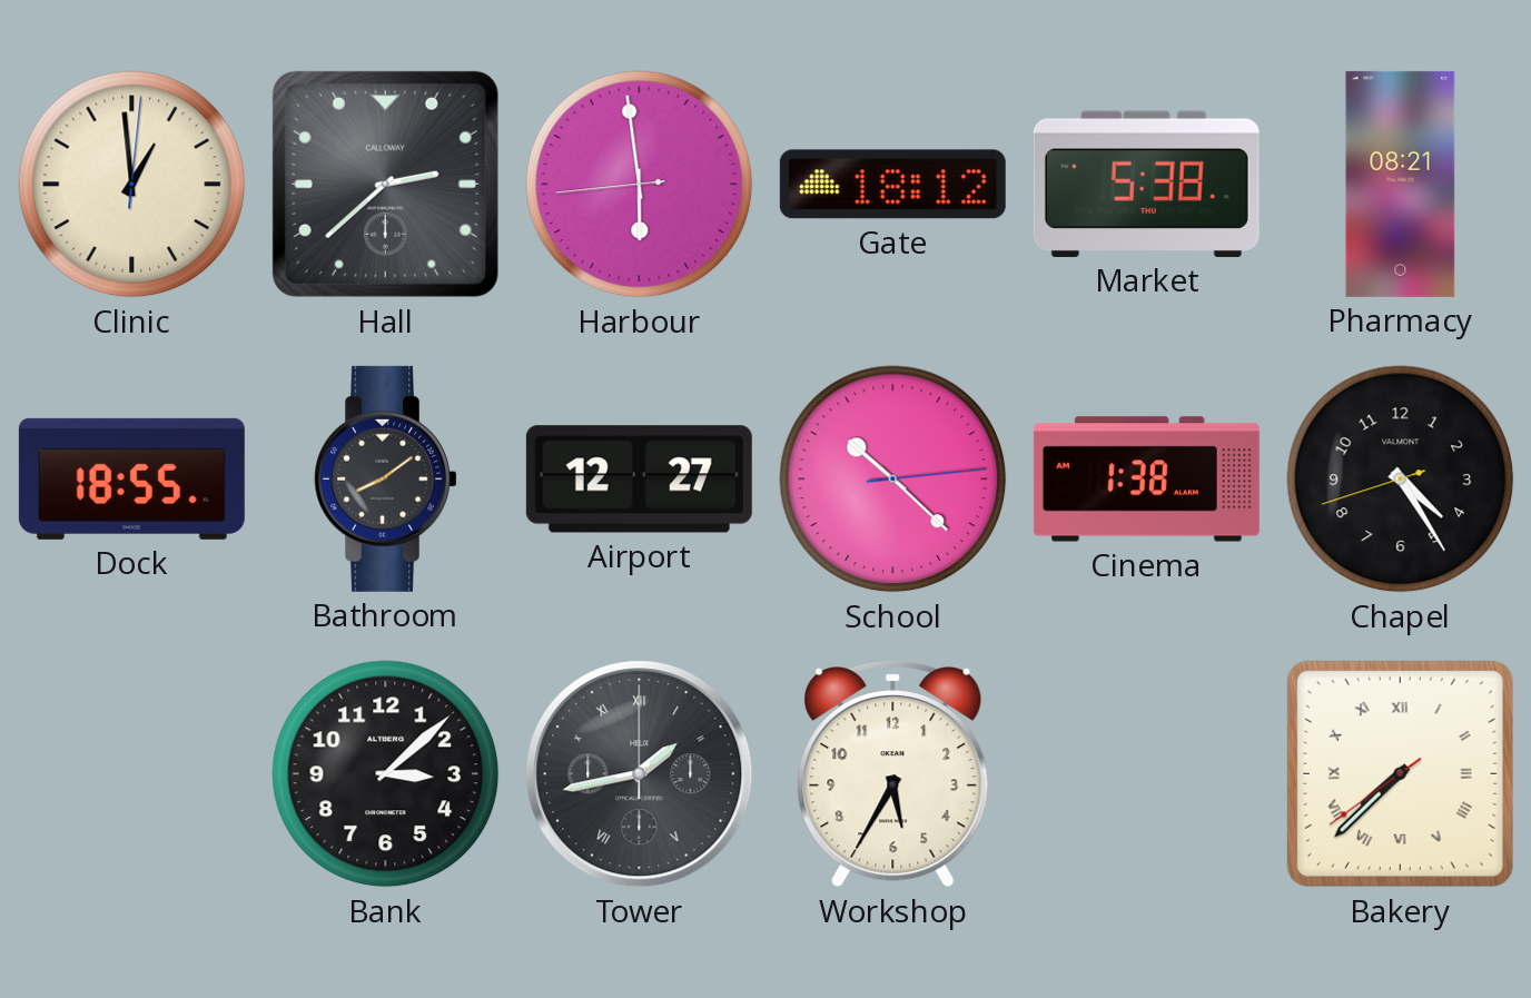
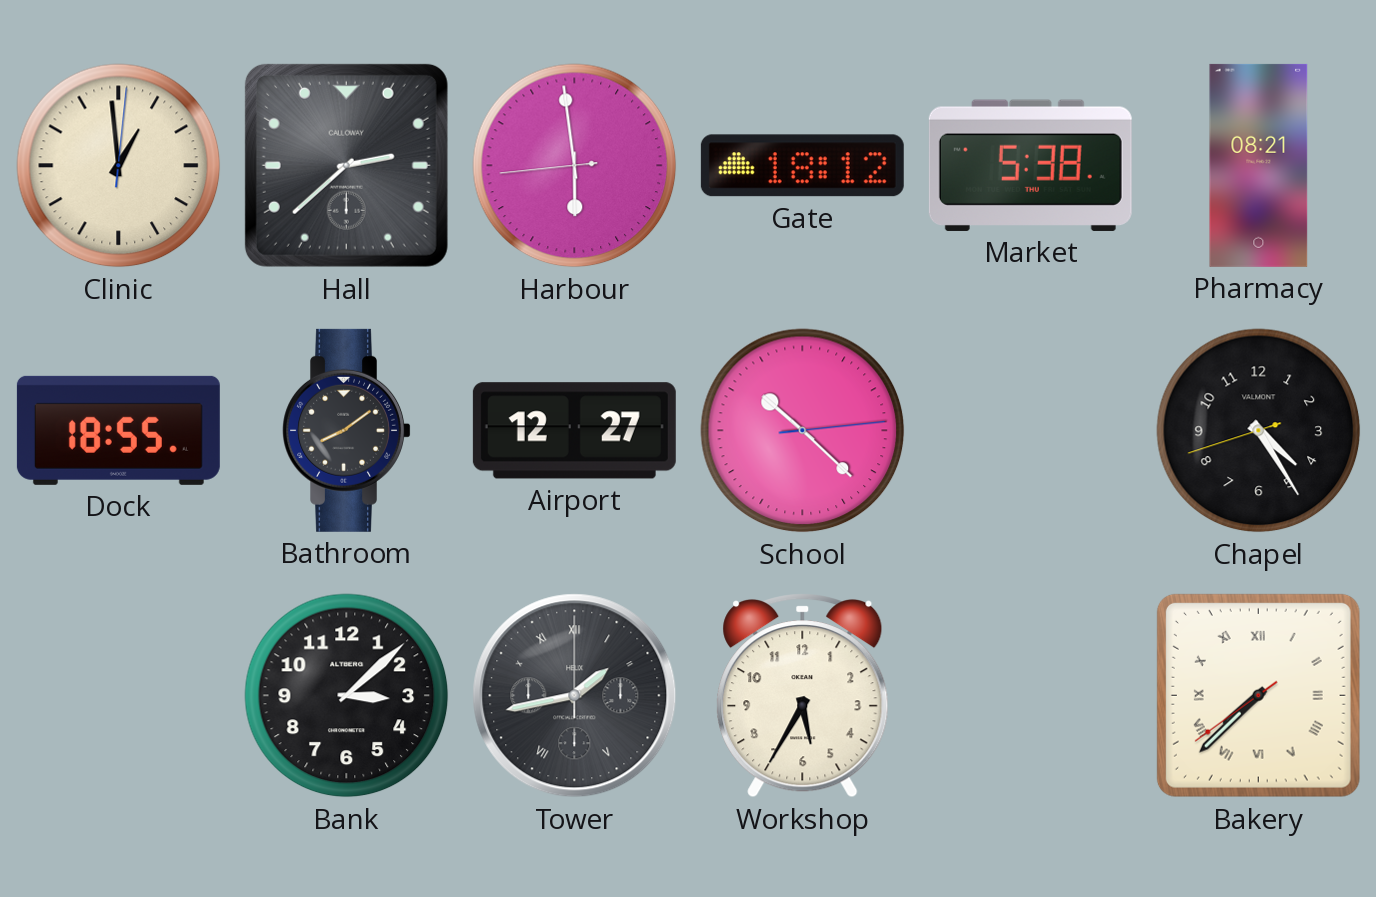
Cinema: 1:38 -> none (1146, 480)
